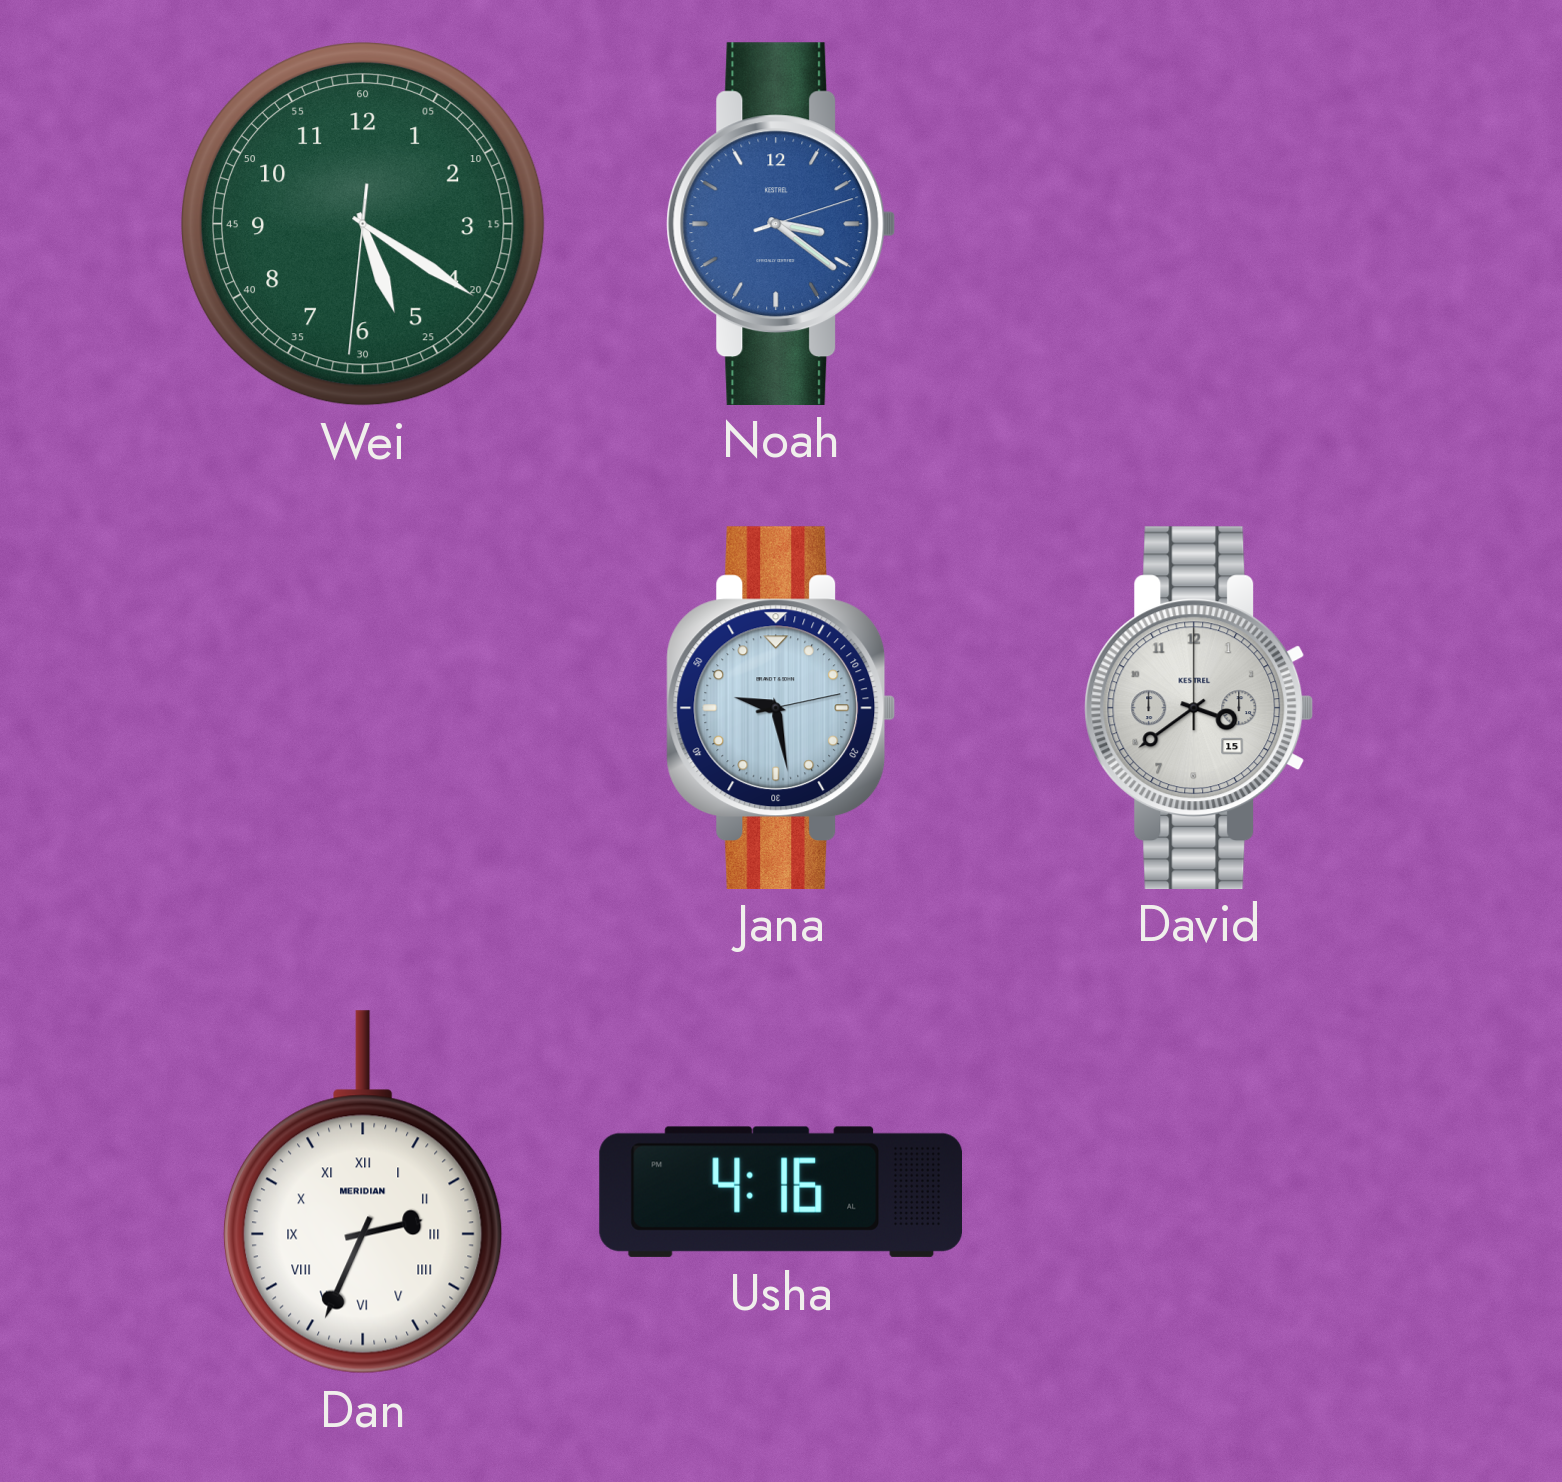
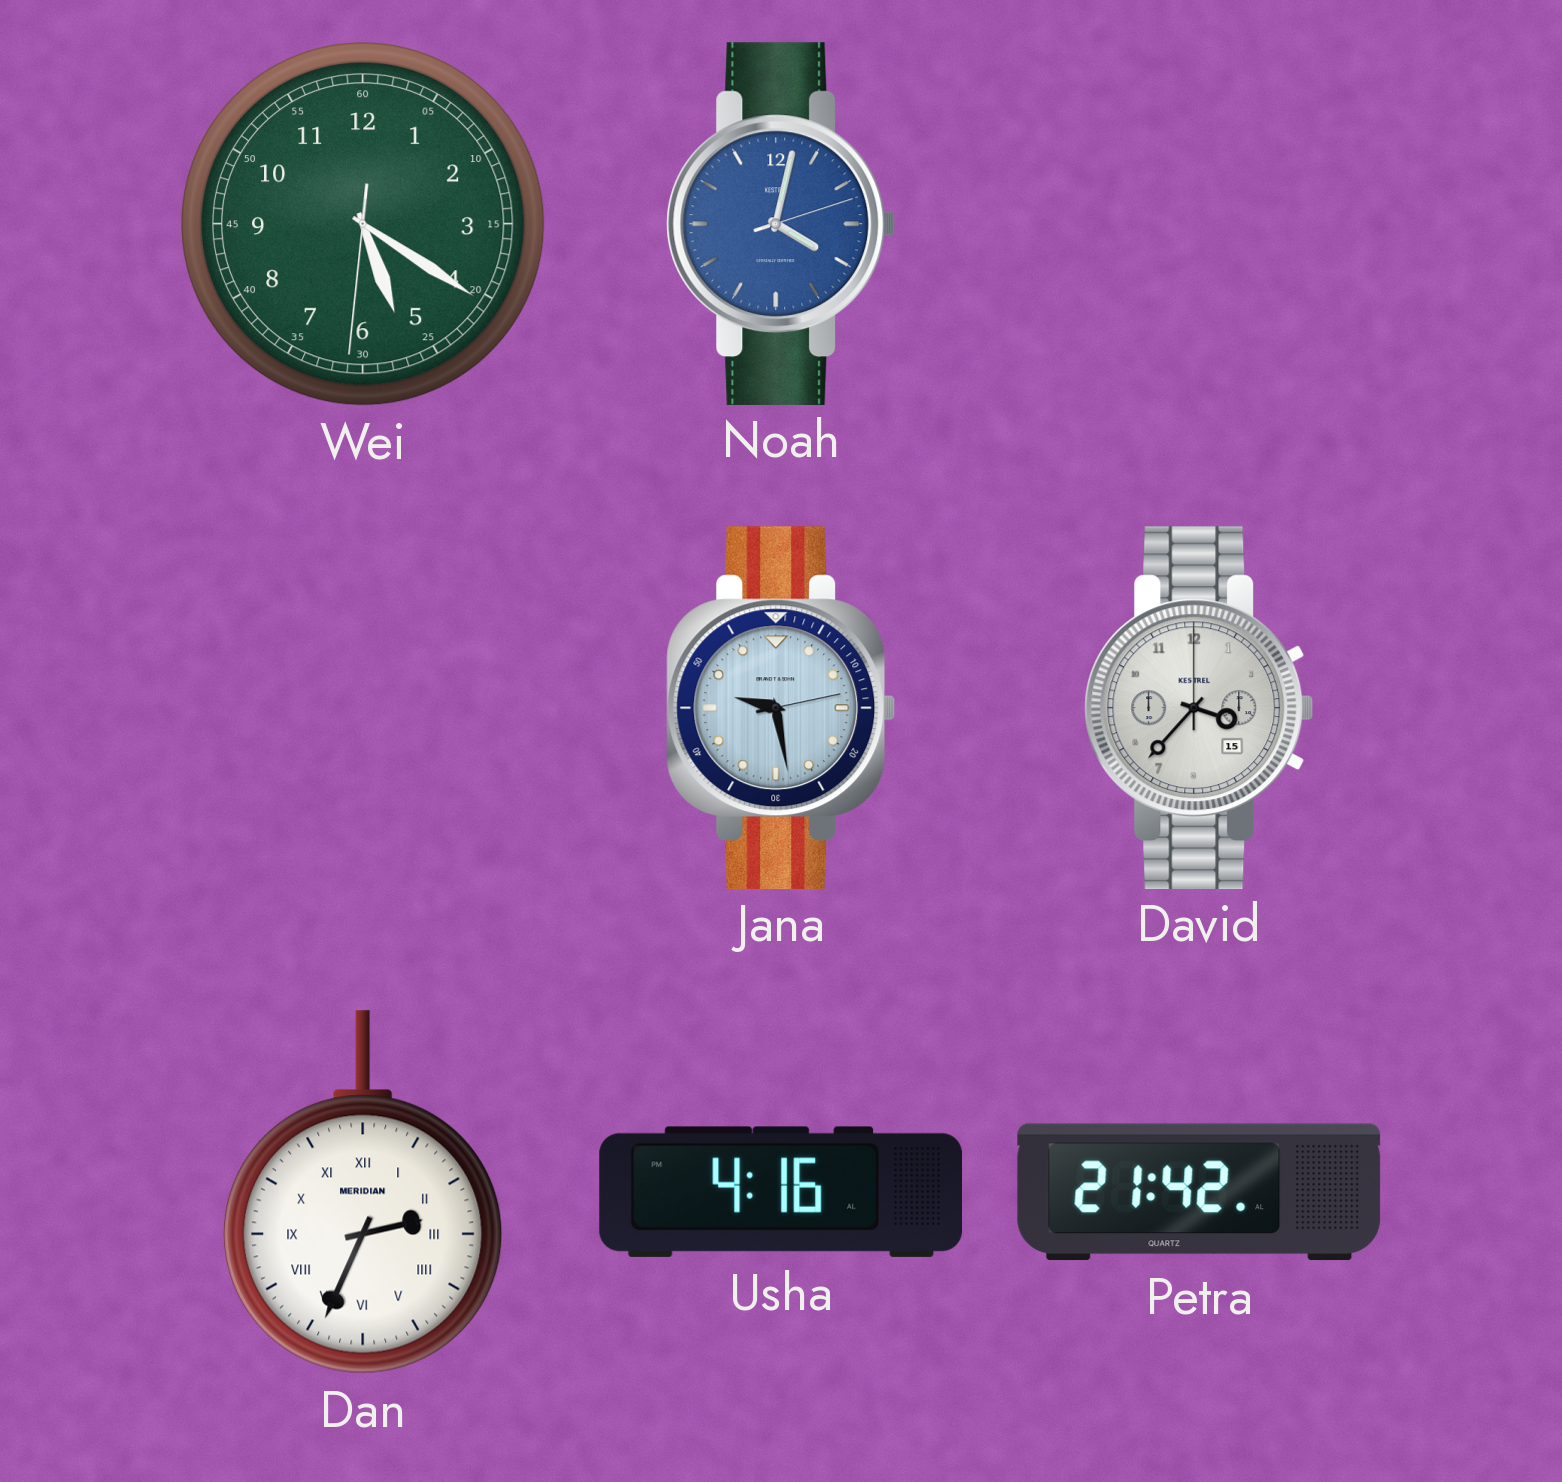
Noah: 3:21 -> 4:02 (781, 223)
David: 3:39 -> 3:37 (1199, 707)
Petra: none -> 21:42 (1199, 1192)
